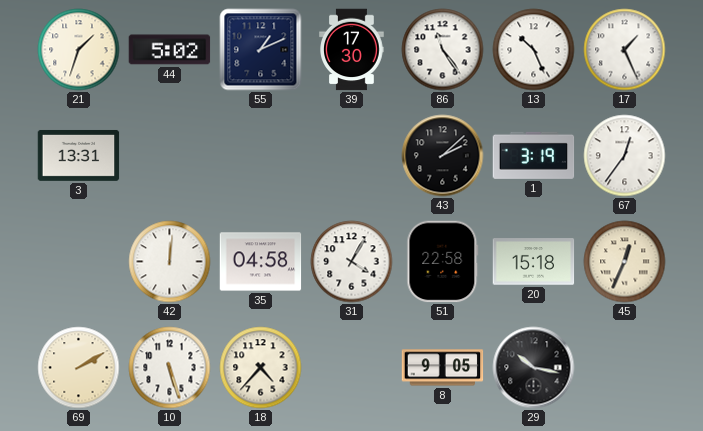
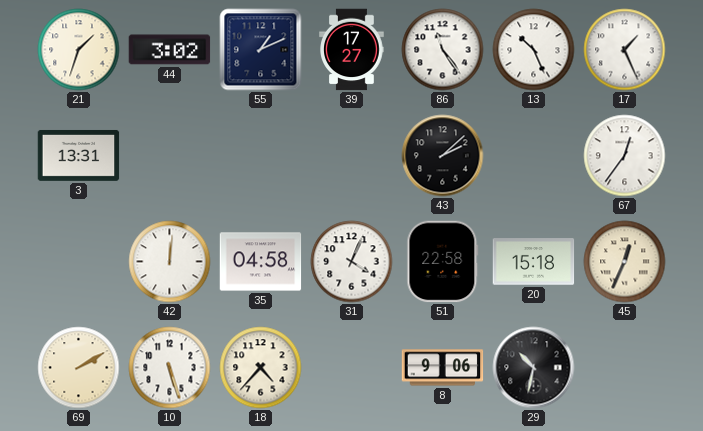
44: 5:02 -> 3:02 (170, 50)
39: 17:30 -> 17:27 (352, 50)
1: 3:19 -> none (534, 155)
31: 4:05 -> 4:04 (352, 262)
8: 9:05 -> 9:06 (443, 368)
29: 10:17 -> 10:32 (534, 368)
